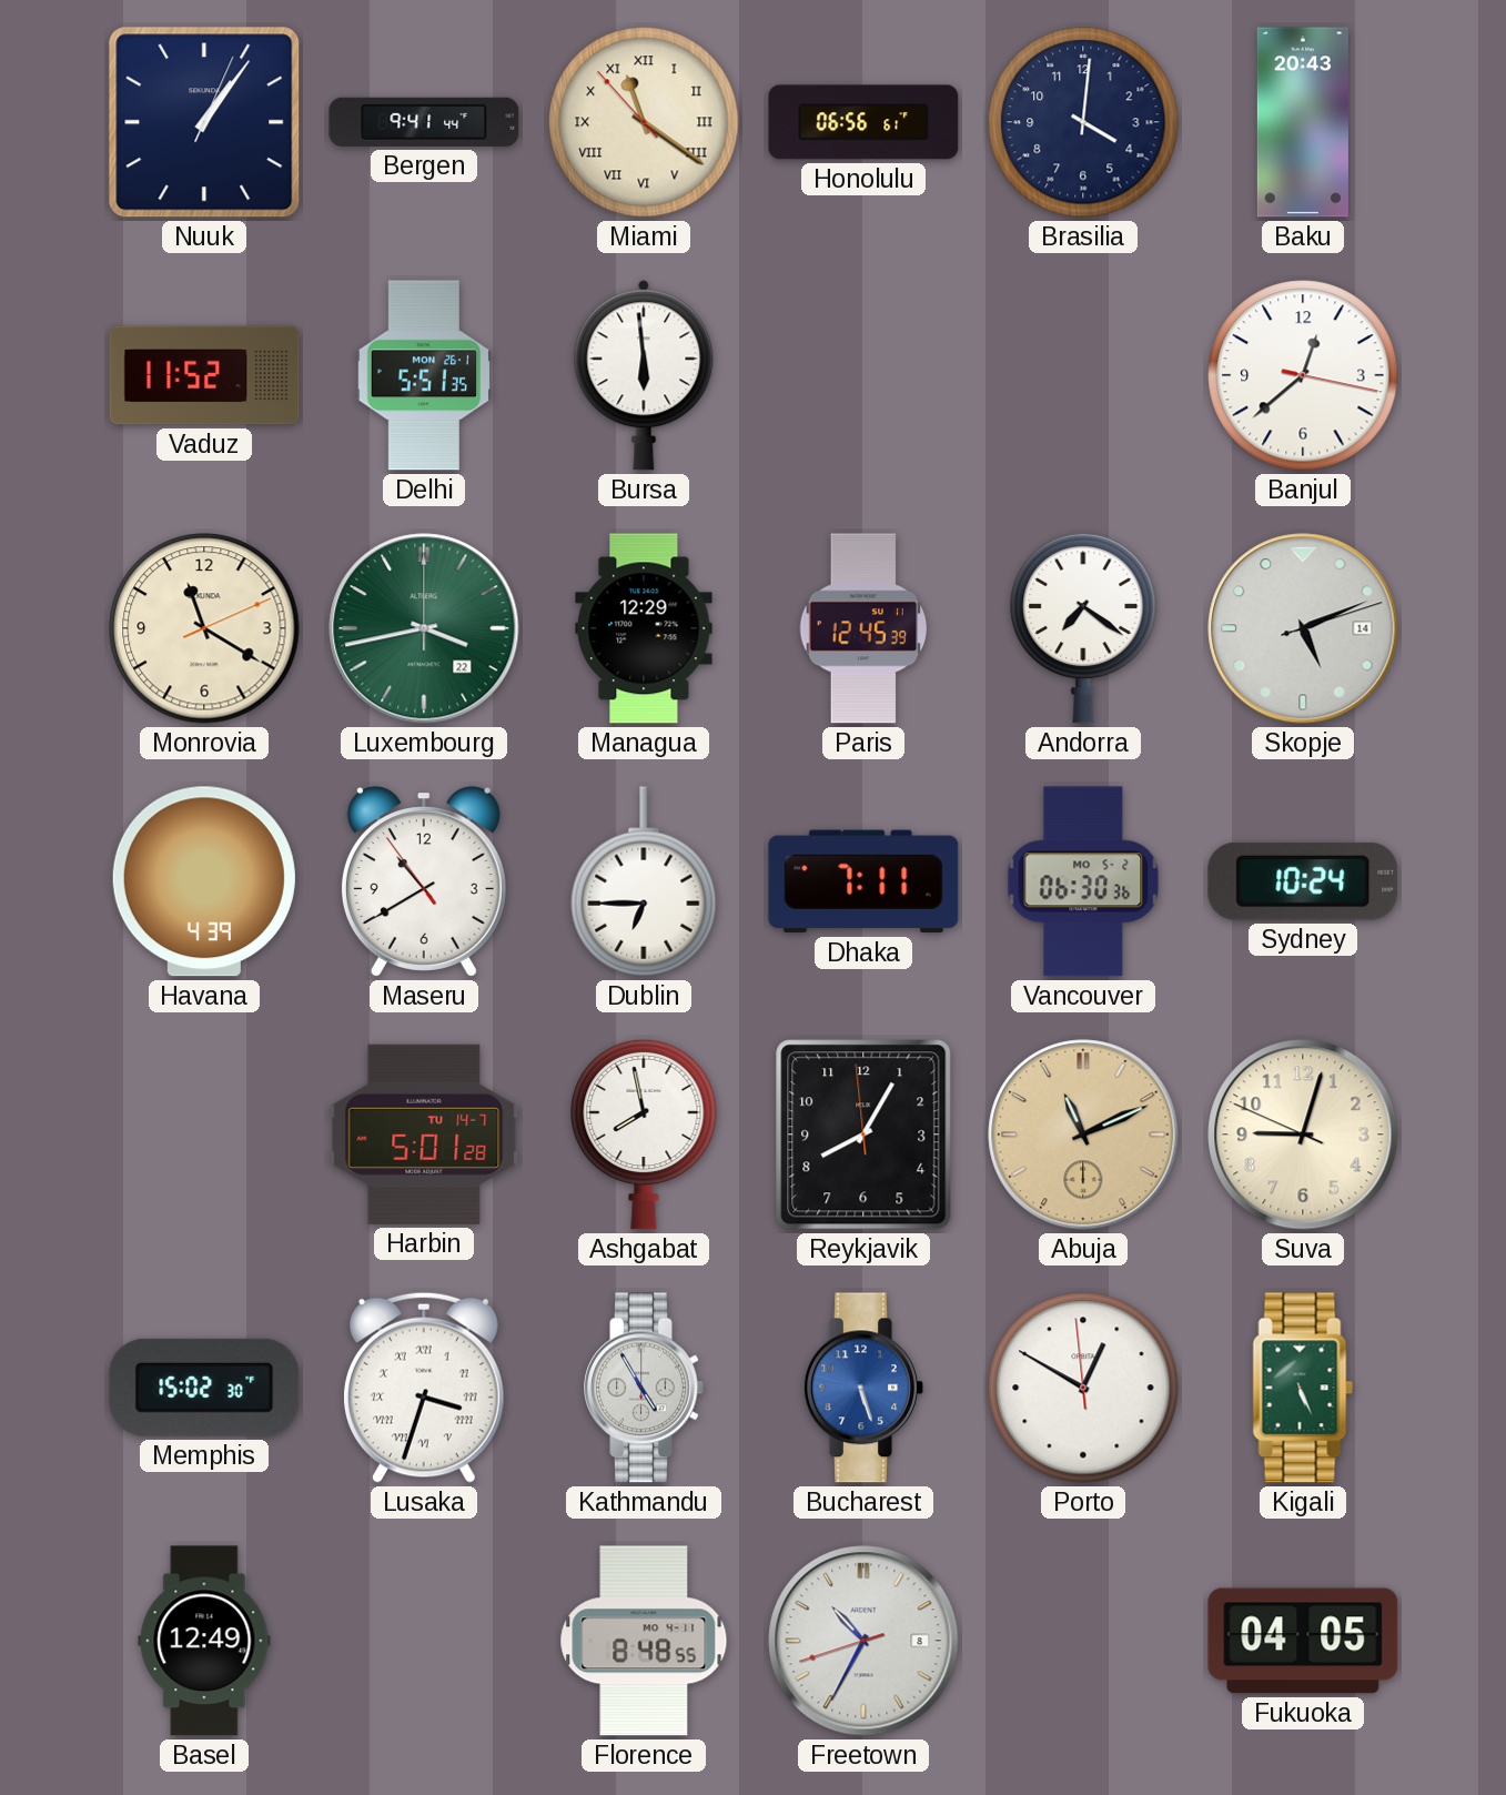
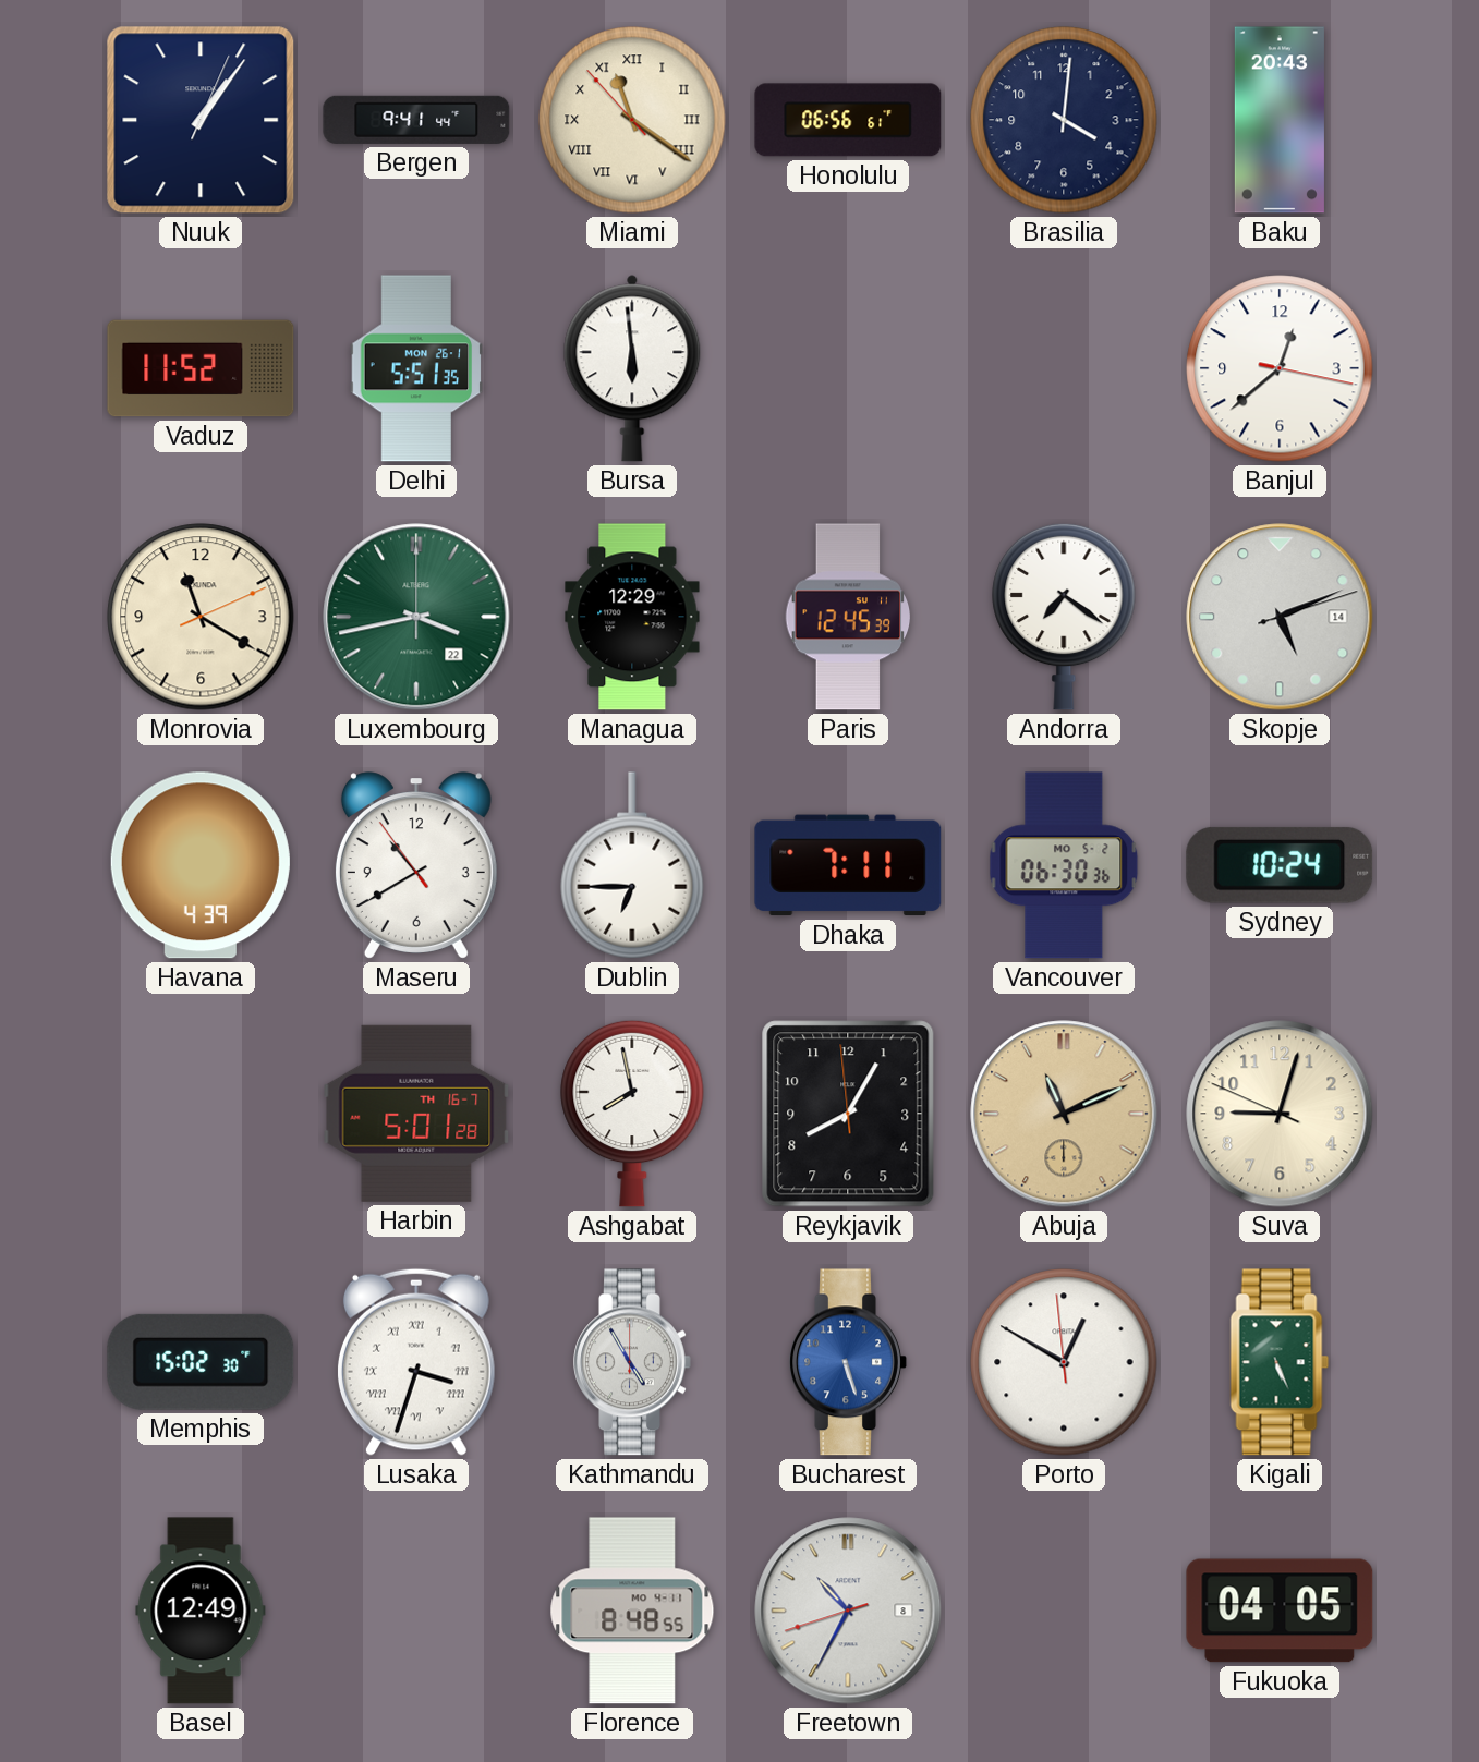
Harbin date: TU 14-7 -> TH 16-7 (416, 1114)
